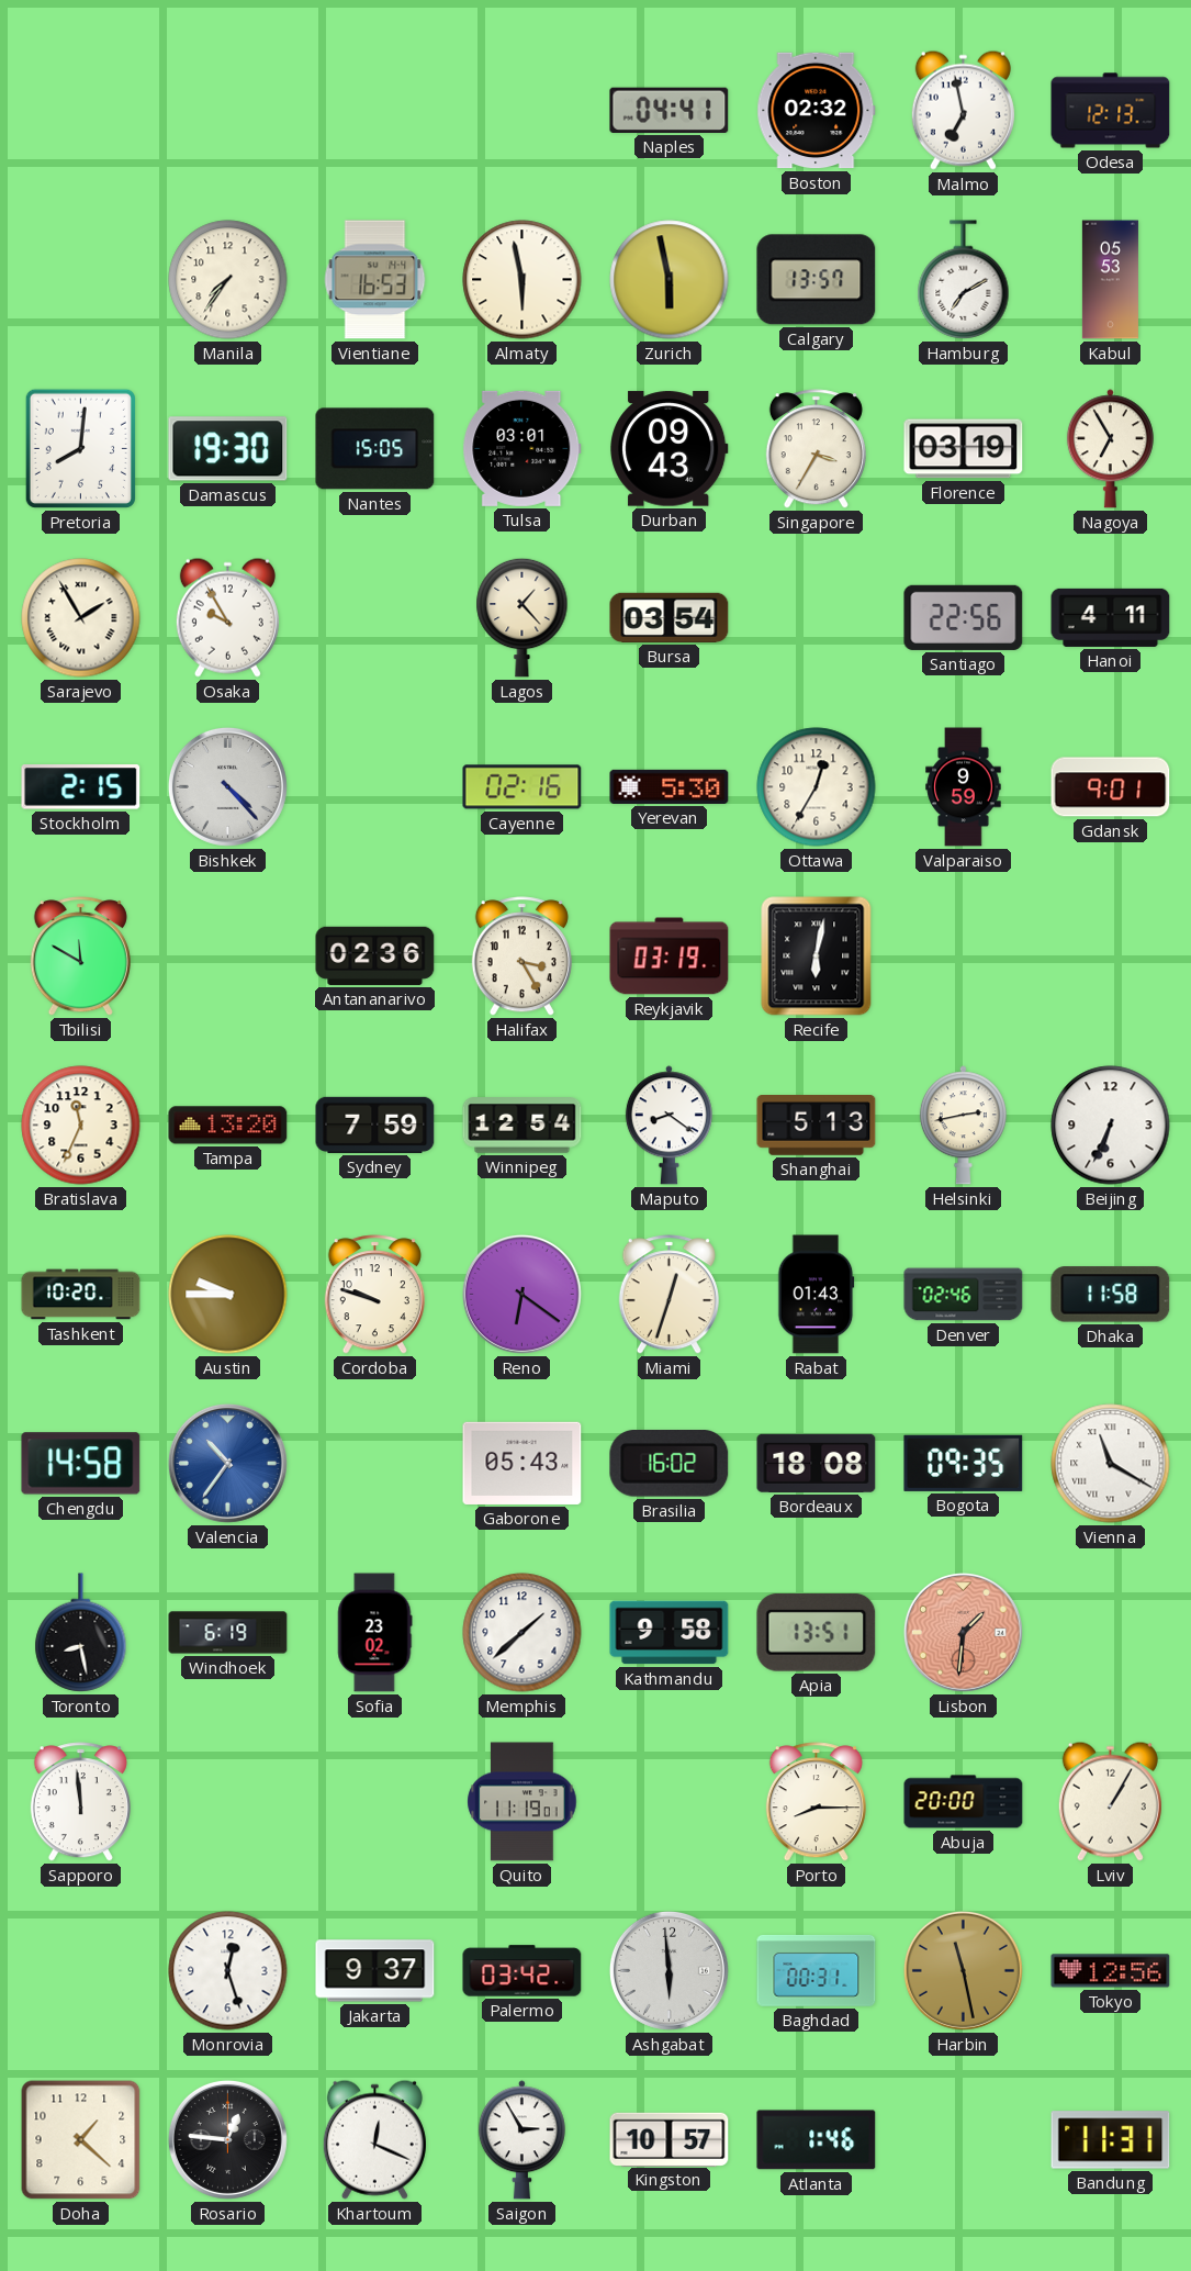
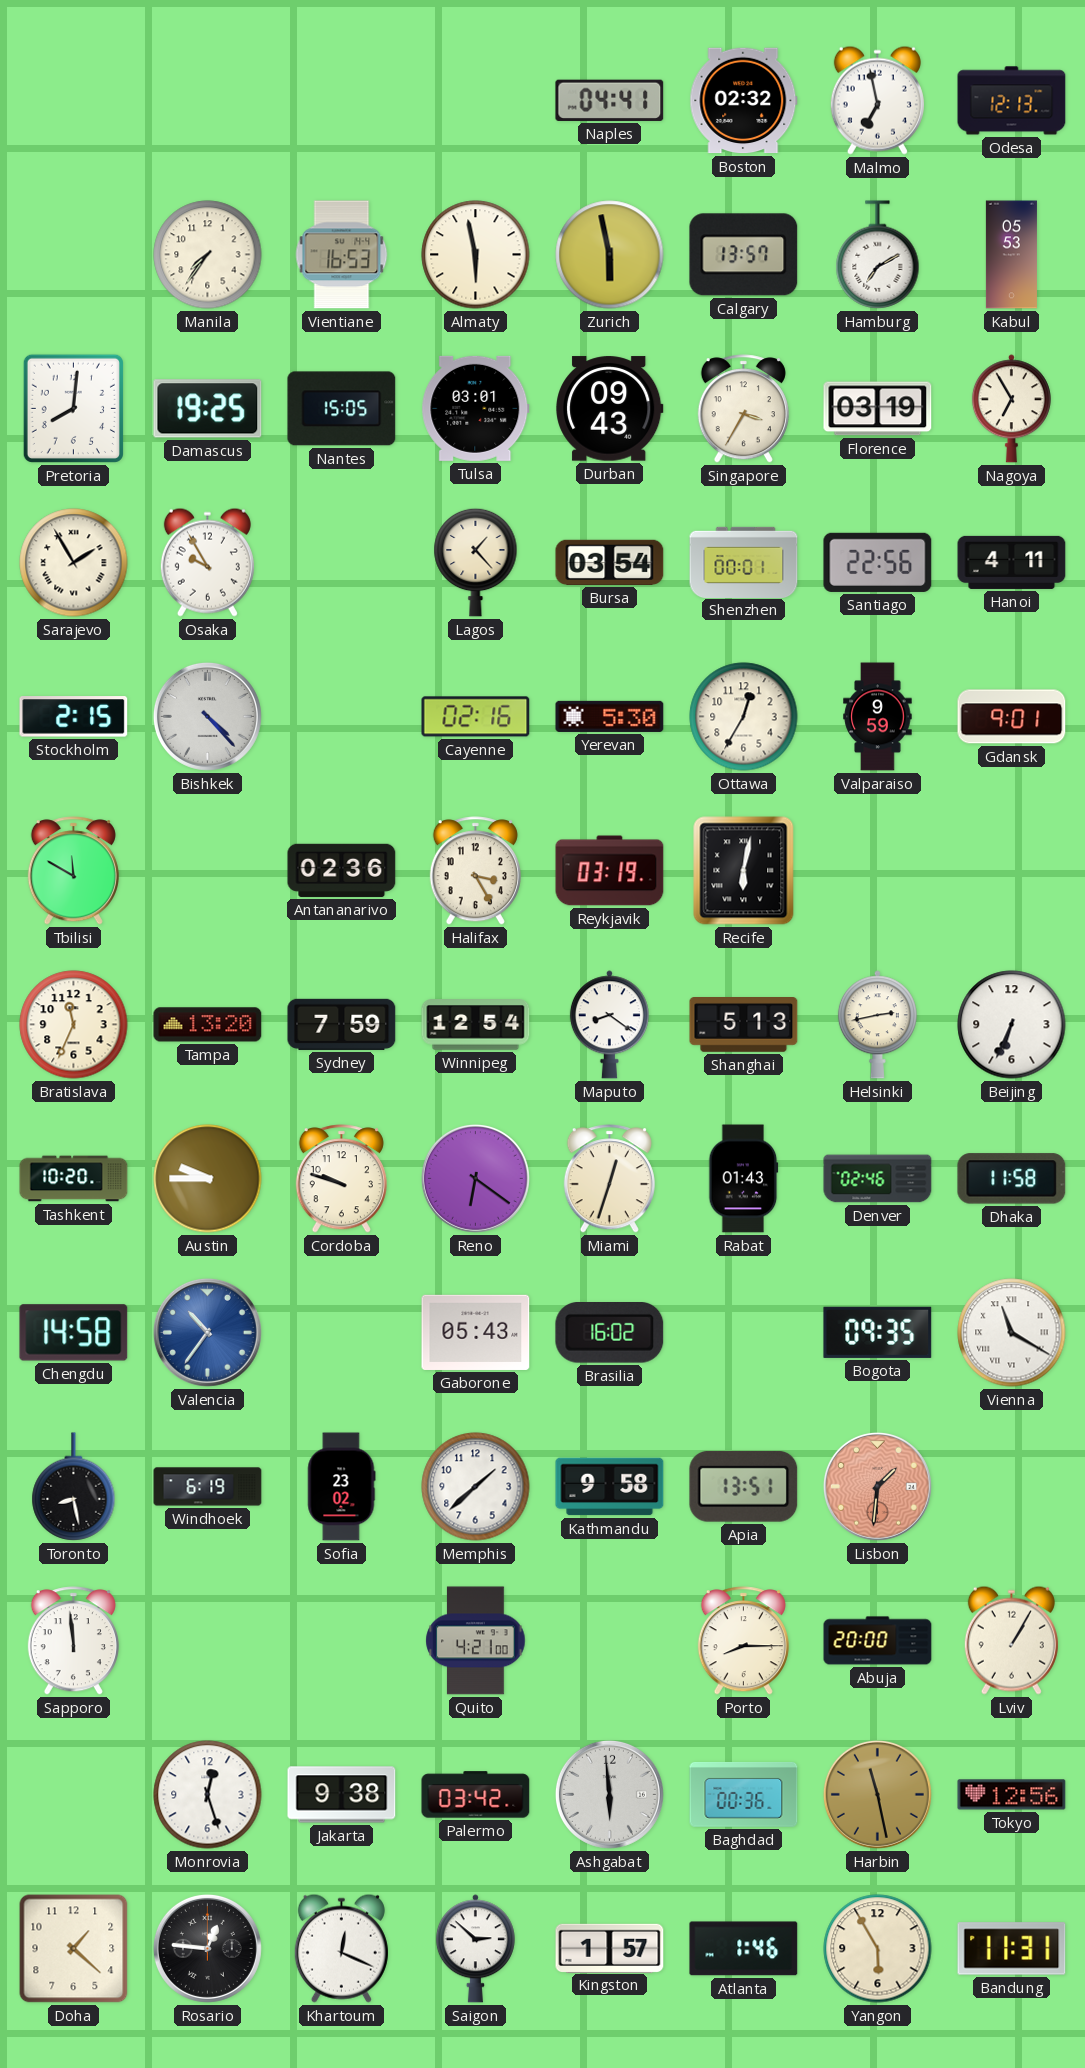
Damascus: 19:30 -> 19:25 (208, 409)
Shenzhen: none -> 00:01 (744, 562)
Bordeaux: 18:08 -> none (817, 1463)
Quito: 11:19 -> 4:21 (476, 1641)
Jakarta: 9:37 -> 9:38 (342, 1795)
Baghdad: 00:31 -> 00:36 (744, 1794)
Saigon: 2:55 -> 2:52 (475, 1949)
Kingston: 10:57 -> 1:57 (610, 1948)
Yangon: none -> 5:55 (878, 1949)
